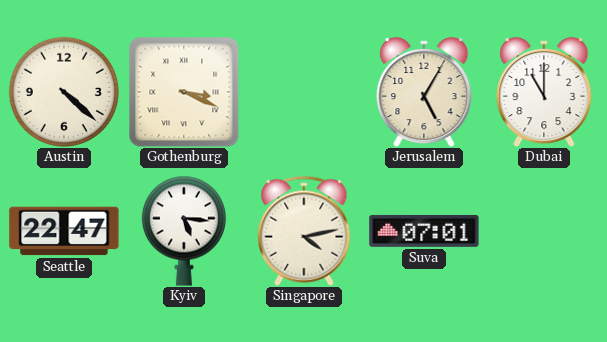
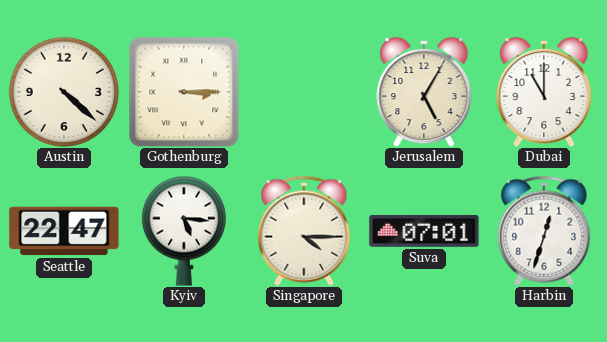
Gothenburg: 3:19 -> 3:15 (184, 92)
Singapore: 4:13 -> 4:15 (304, 231)
Harbin: none -> 12:33 (544, 231)
